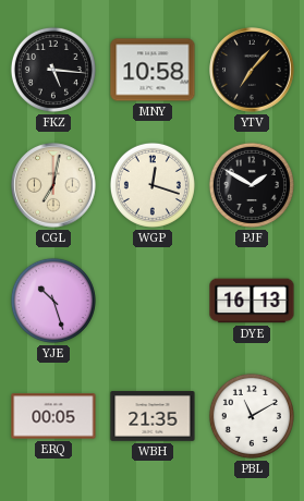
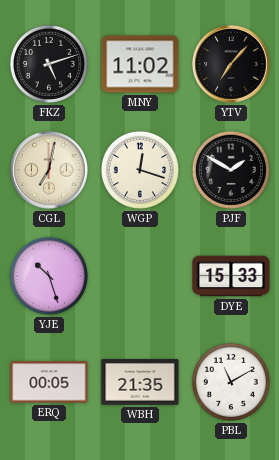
FKZ: 5:16 -> 5:12 (49, 64)
MNY: 10:58 -> 11:02 (140, 64)
DYE: 16:13 -> 15:33 (231, 276)
